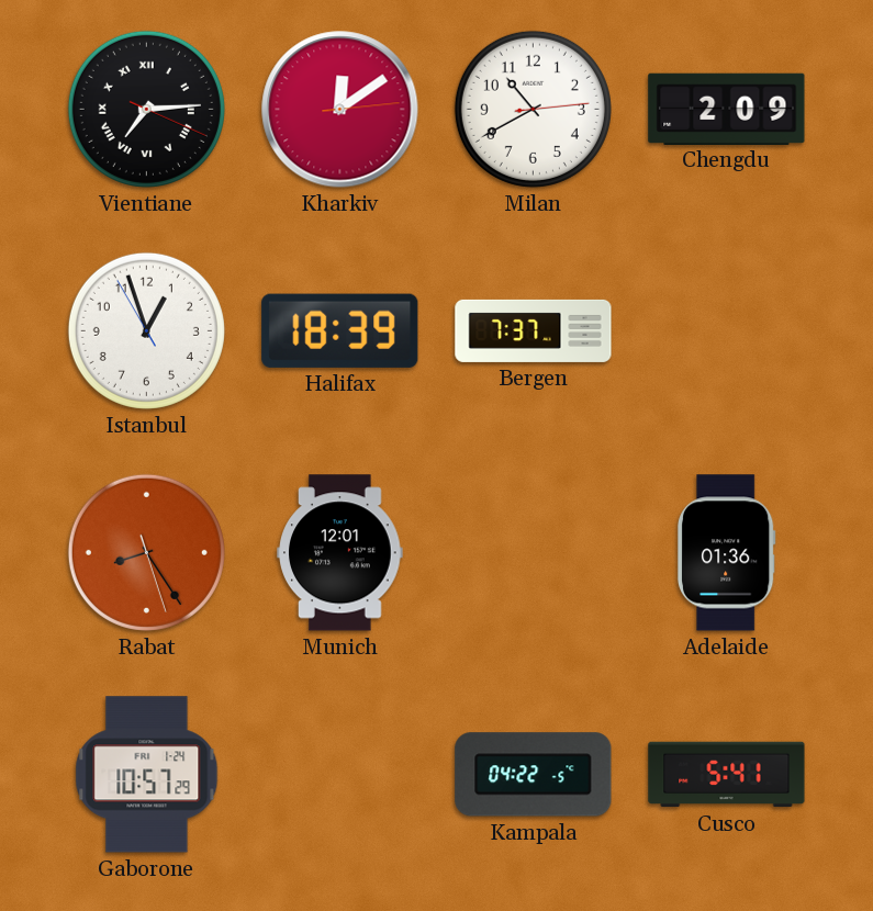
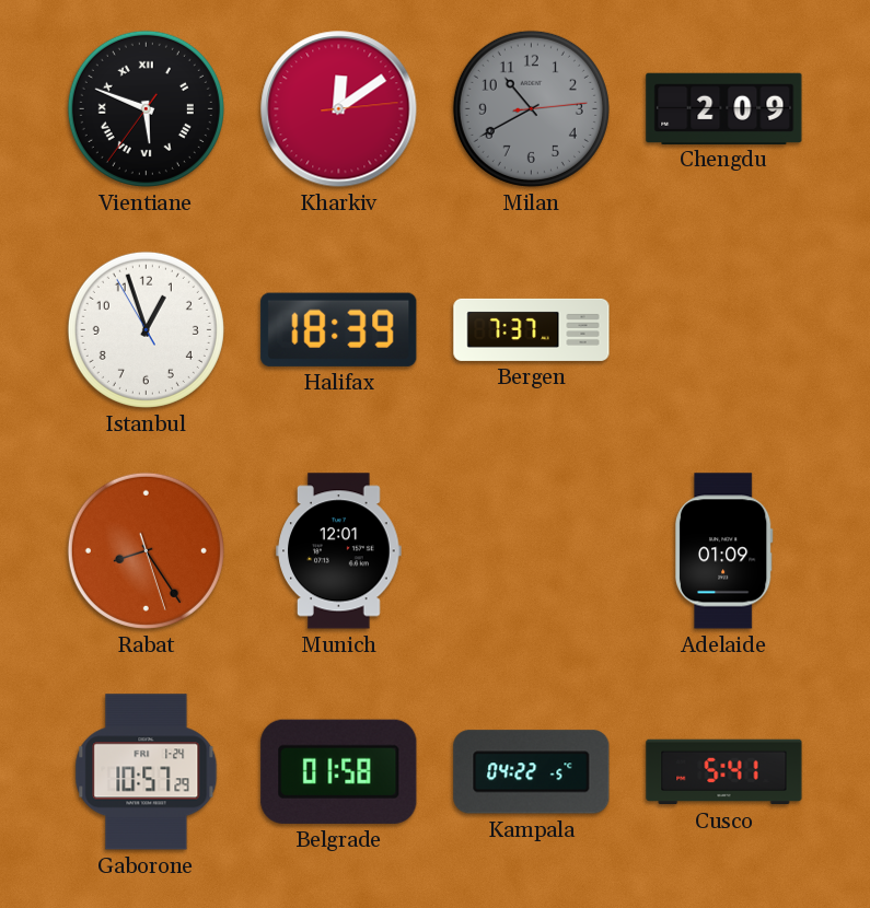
Vientiane: 7:14 -> 5:48 (146, 108)
Milan dial: white -> grey (531, 108)
Adelaide: 01:36 -> 01:09 (723, 551)
Belgrade: none -> 01:58 (339, 771)
